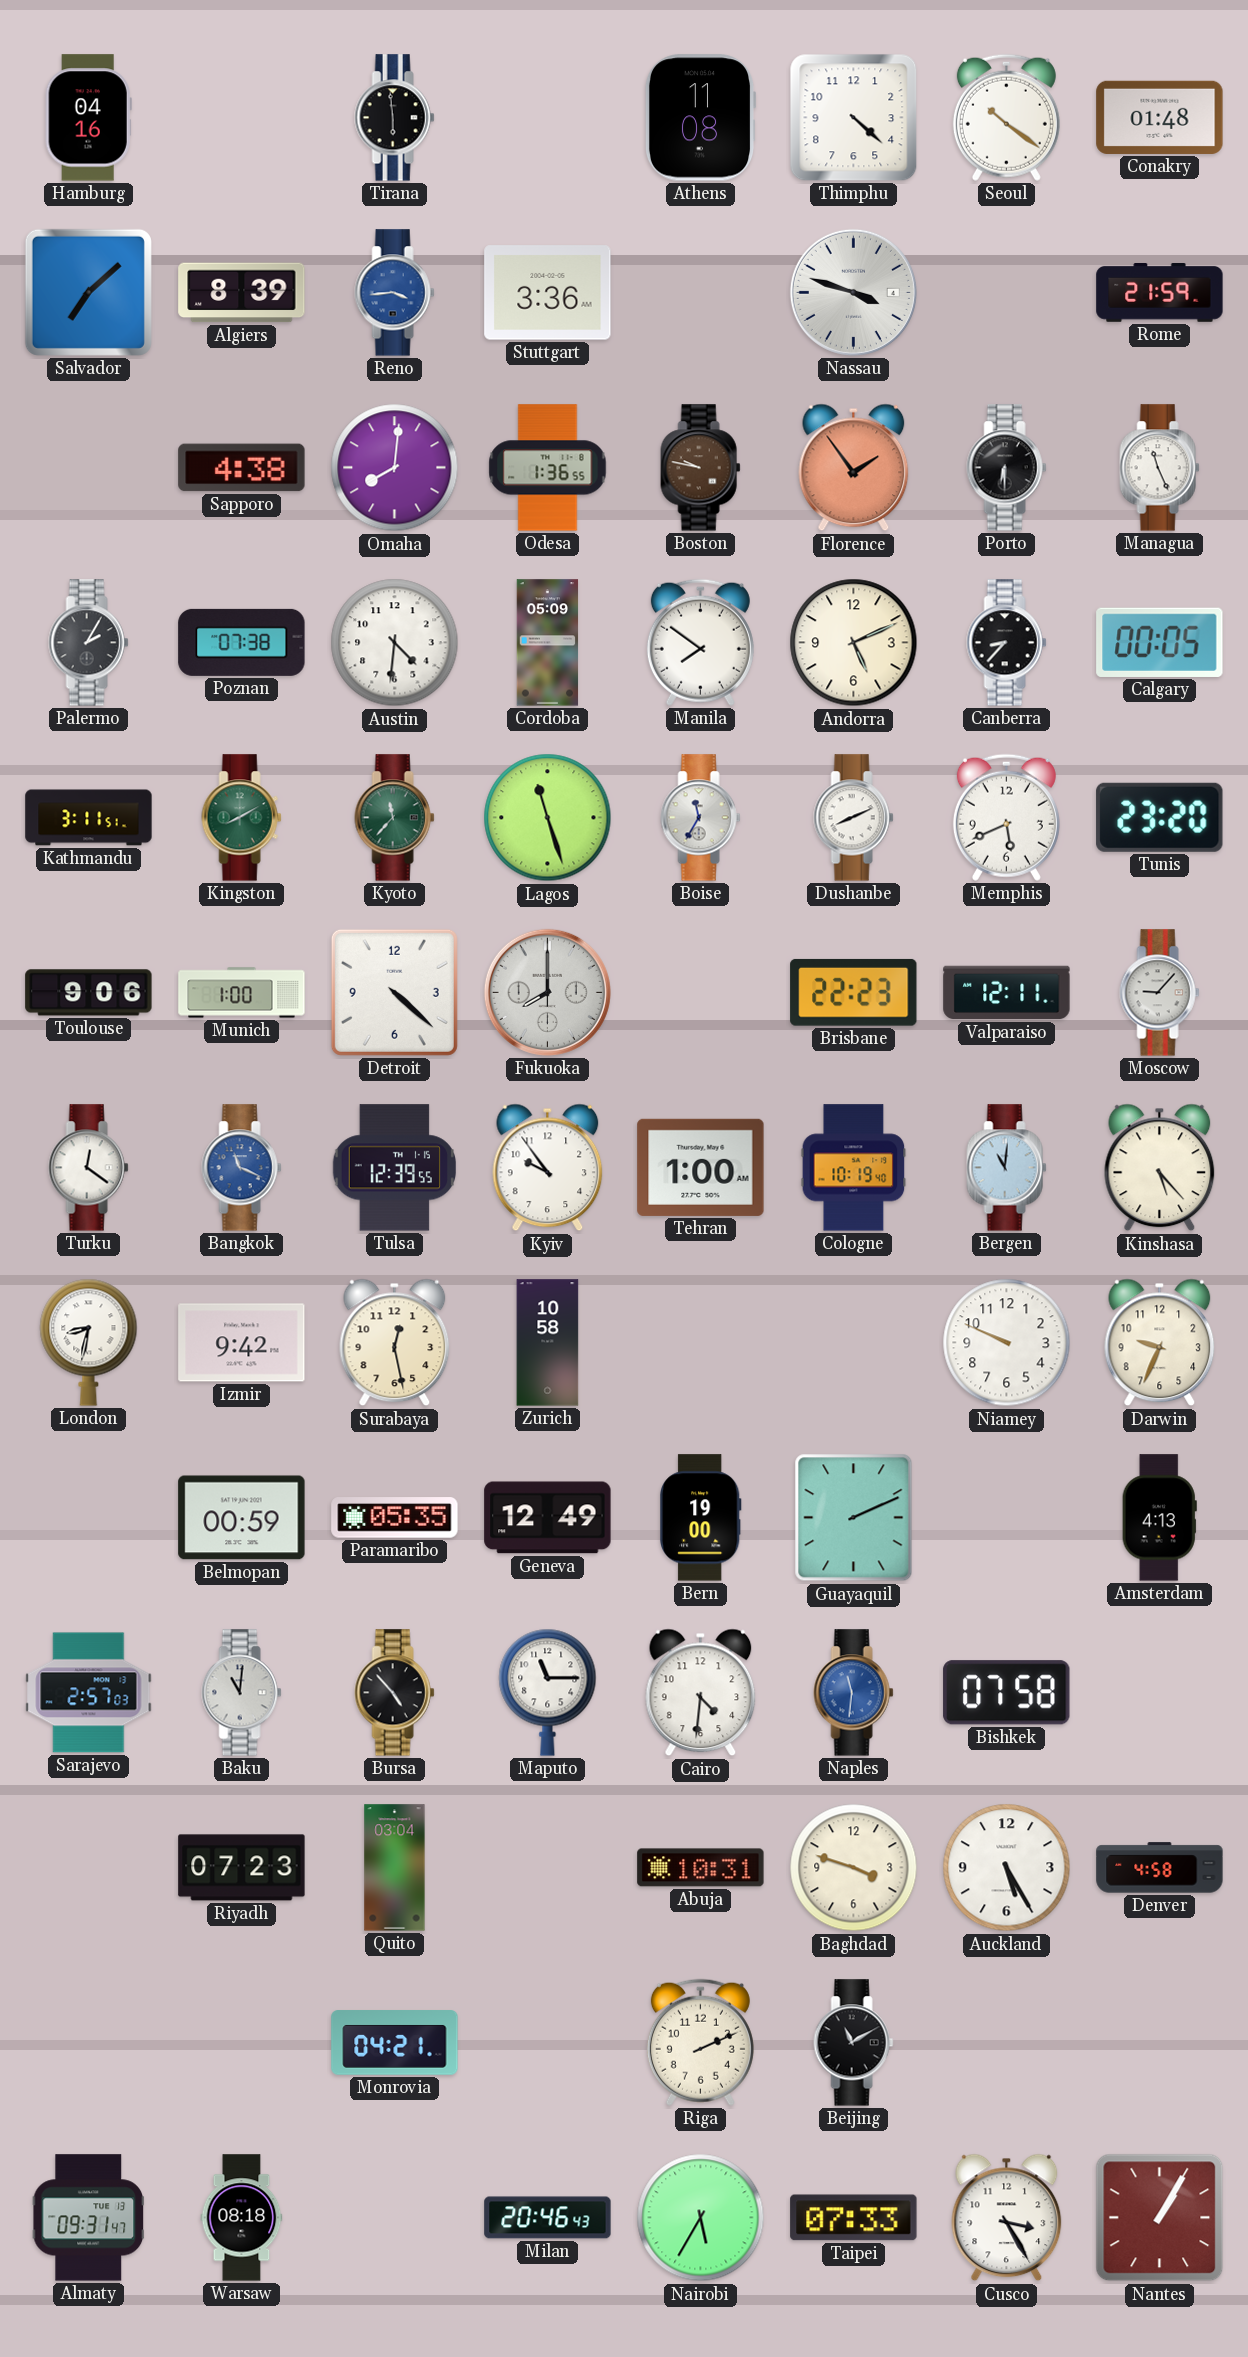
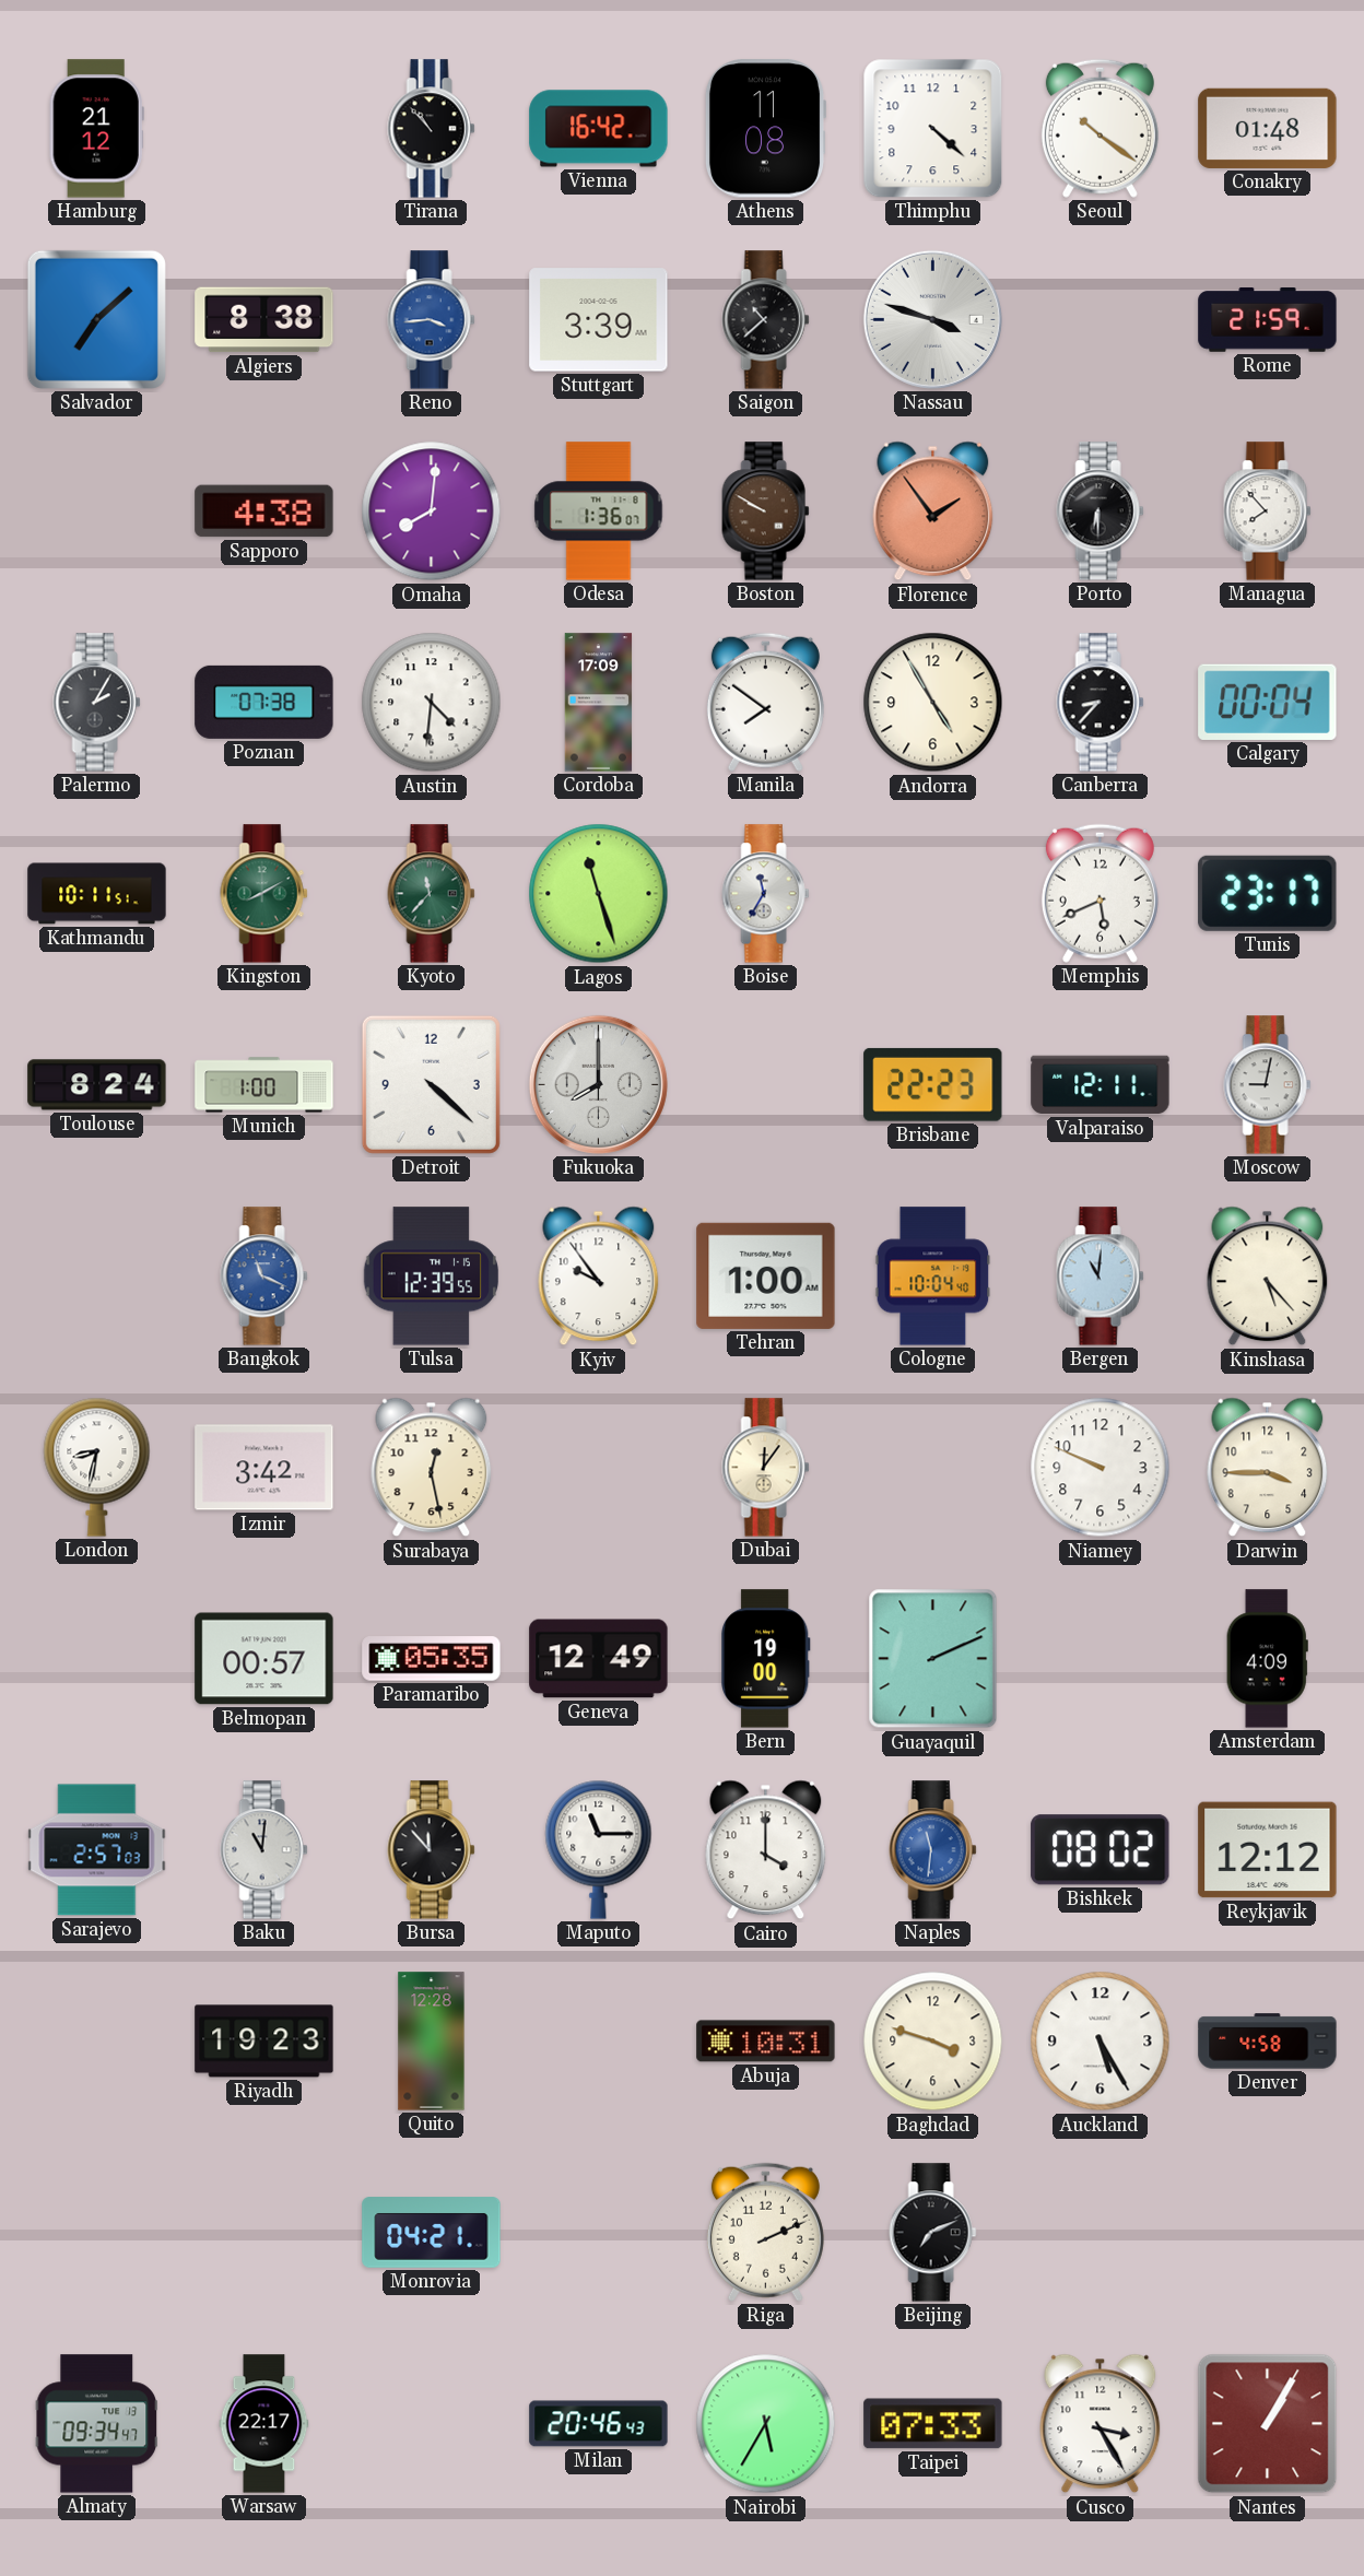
Hamburg: 04:16 -> 21:12 (96, 129)
Tirana: 5:59 -> 10:53 (432, 129)
Vienna: none -> 16:42 (599, 129)
Algiers: 8:39 -> 8:38 (264, 320)
Stuttgart: 3:36 -> 3:39 (599, 320)
Saigon: none -> 10:38 (766, 320)
Odesa: 1:36:55 -> 1:36:07 (599, 511)
Boston: 9:47 -> 9:50 (766, 511)
Managua: 11:26 -> 7:53 (1268, 511)
Cordoba: 05:09 -> 17:09 (599, 703)
Andorra: 5:11 -> 4:55 (933, 703)
Calgary: 00:05 -> 00:04 (1268, 702)
Kathmandu: 3:11 -> 10:11 (97, 894)
Dushanbe: 8:11 -> none (854, 818)
Tunis: 23:20 -> 23:17 (1268, 893)
Toulouse: 9:06 -> 8:24 (97, 1085)
Moscow: 9:07 -> 9:02 (1268, 1085)
Turku: 12:21 -> none (89, 1168)
Cologne: 10:19 -> 10:04 (933, 1277)
Izmir: 9:42 -> 3:42 (264, 1468)
Zurich: 10:58 -> none (548, 1343)
Dubai: none -> 12:06 (766, 1468)
Darwin: 9:34 -> 3:45 (1268, 1468)
Belmopan: 00:59 -> 00:57 (264, 1659)
Amsterdam: 4:13 -> 4:09 (1267, 1659)
Bursa: 4:53 -> 11:53 (432, 1850)
Cairo: 4:31 -> 4:00 (766, 1850)
Bishkek: 07:58 -> 08:02 (1101, 1850)
Reykjavik: none -> 12:12 (1268, 1850)
Riyadh: 07:23 -> 19:23 (264, 2042)
Quito: 03:04 -> 12:28 (432, 2042)
Beijing: 11:10 -> 7:11 (933, 2233)
Almaty: 09:31 -> 09:34 (97, 2424)
Warsaw: 08:18 -> 22:17 (264, 2424)
